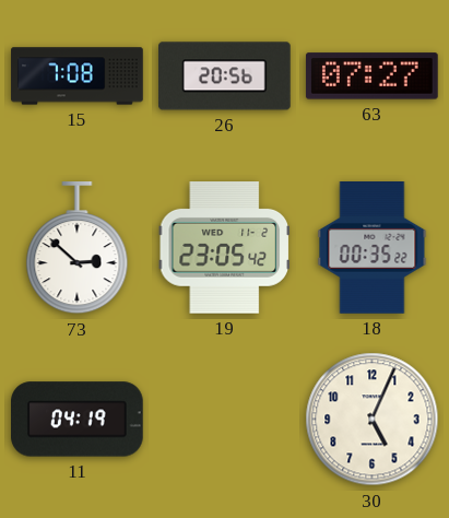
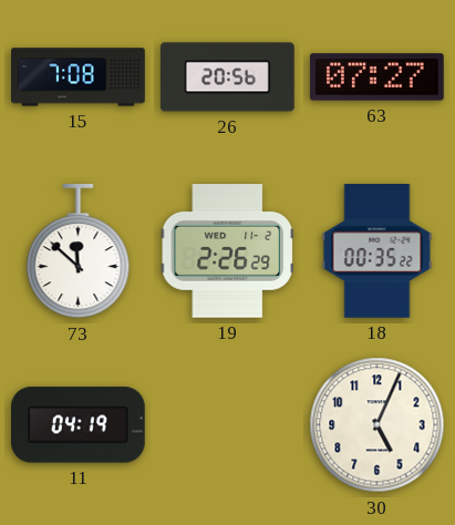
73: 2:52 -> 11:52 (79, 253)
19: 23:05 -> 2:26 (227, 251)
